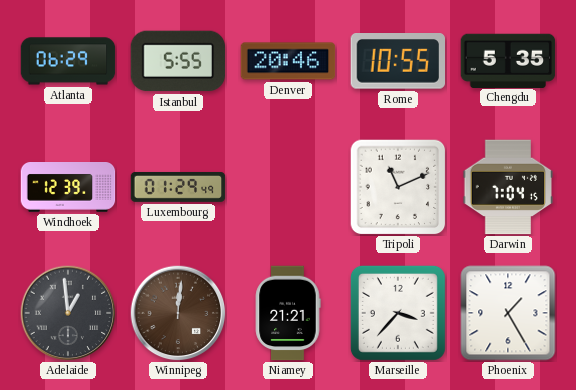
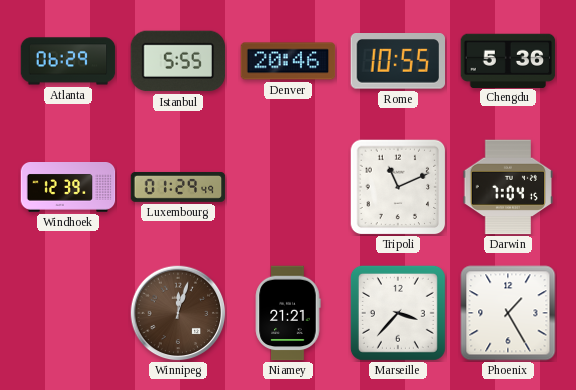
Chengdu: 5:35 -> 5:36 (508, 60)
Adelaide: 12:59 -> none (68, 313)
Winnipeg: 12:01 -> 12:03 (178, 313)
